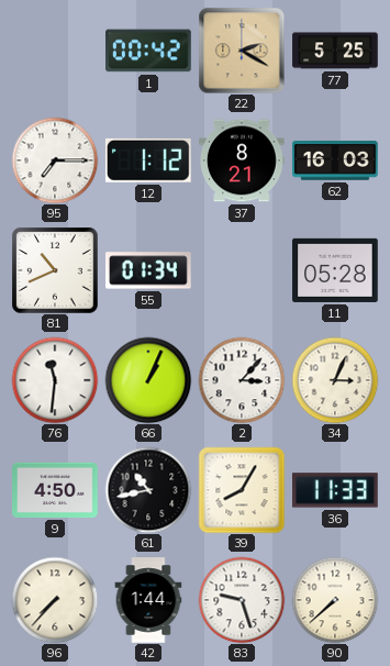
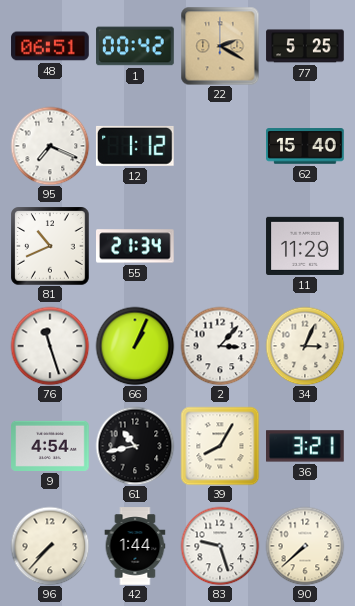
48: none -> 06:51 (50, 46)
95: 7:15 -> 7:19 (50, 146)
37: 8:21 -> none (242, 160)
62: 16:03 -> 15:40 (305, 146)
55: 01:34 -> 21:34 (135, 246)
11: 05:28 -> 11:29 (305, 246)
76: 11:31 -> 11:27 (50, 346)
9: 4:50 -> 4:54 (50, 446)
36: 11:33 -> 3:21 (306, 446)
